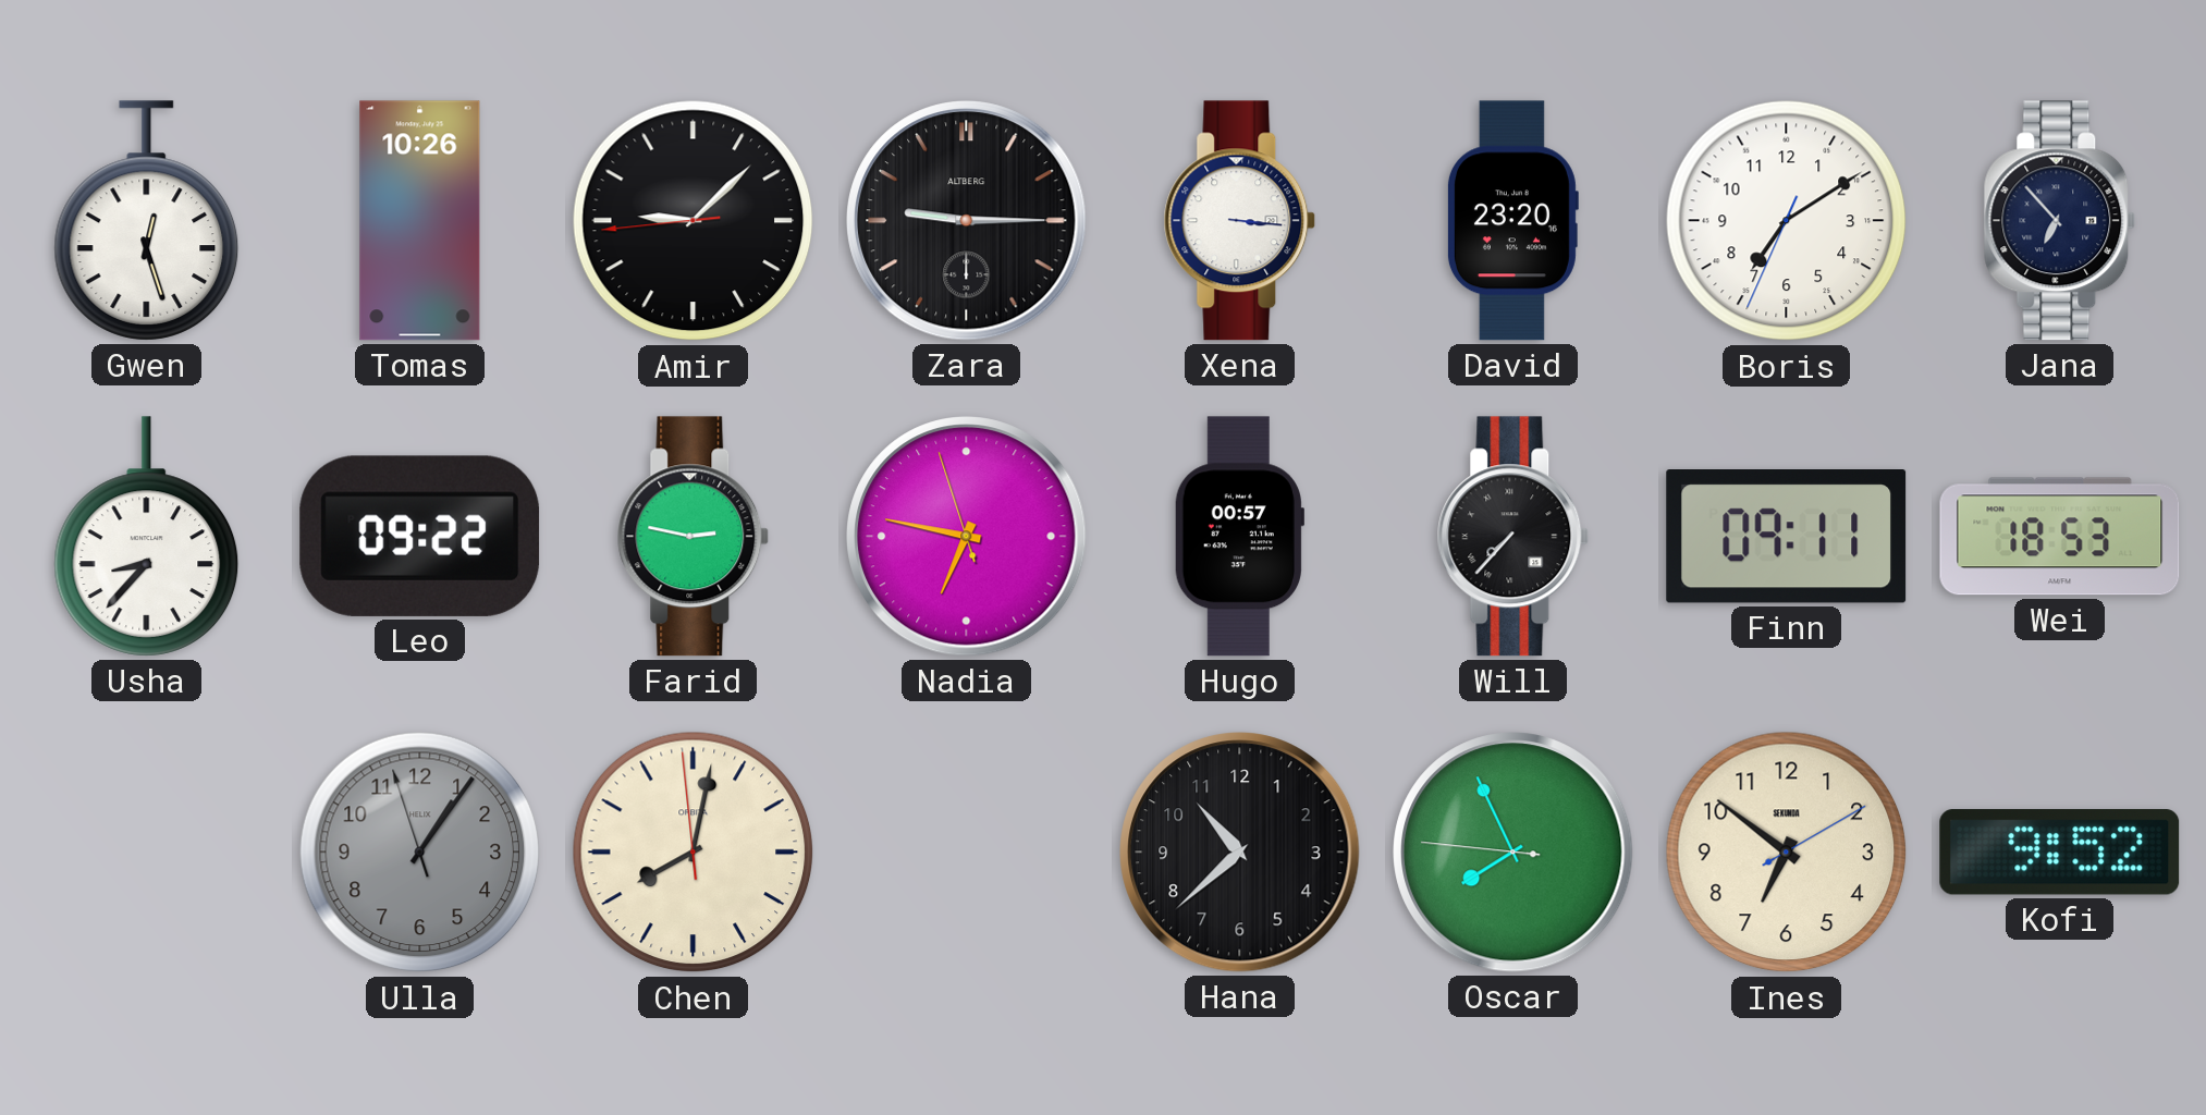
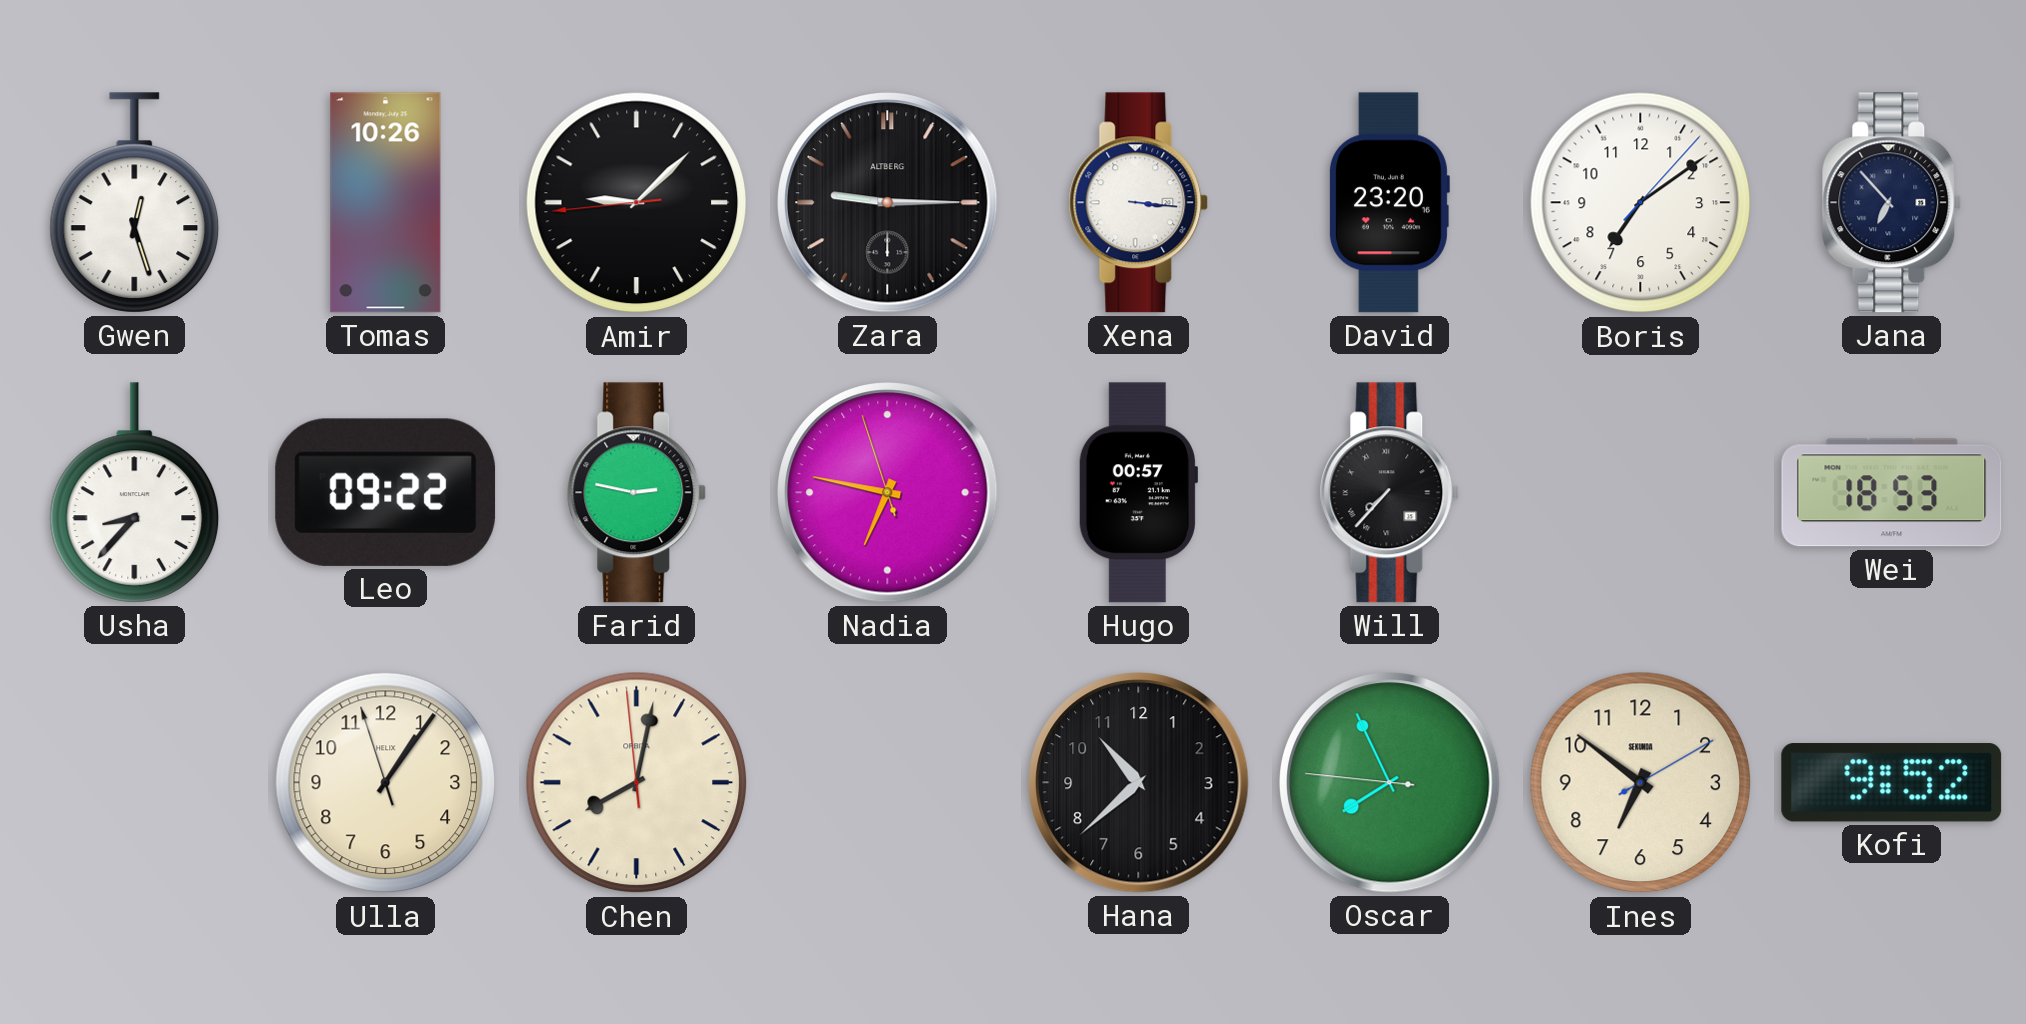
Boris: 7:09:34 -> 7:09:07 (1641, 203)
Finn: 09:11 -> none (1787, 537)
Ulla dial: grey -> cream (386, 783)
